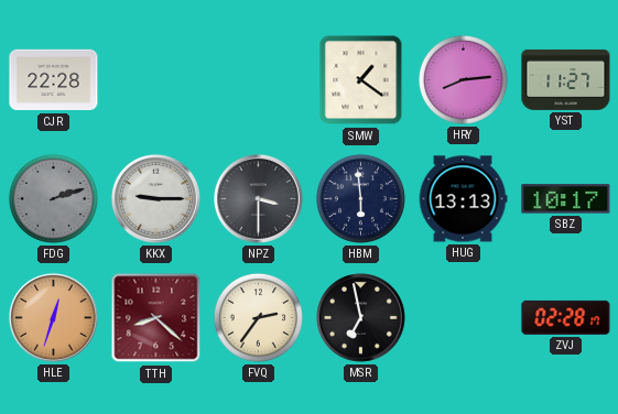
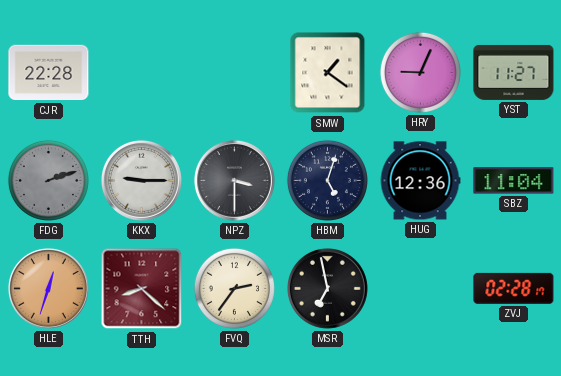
HRY: 8:14 -> 9:04 (420, 72)
HBM: 5:59 -> 5:03 (327, 180)
HUG: 13:13 -> 12:36 (420, 181)
SBZ: 10:17 -> 11:04 (514, 181)
